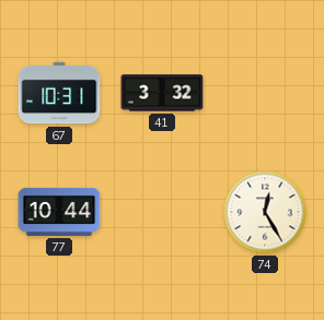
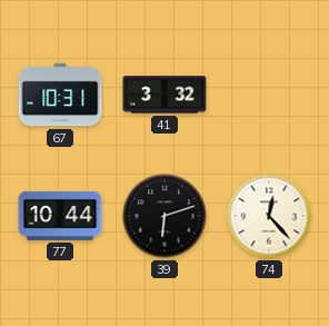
39: none -> 6:12 (164, 216)
74: 12:25 -> 12:23 (269, 216)
